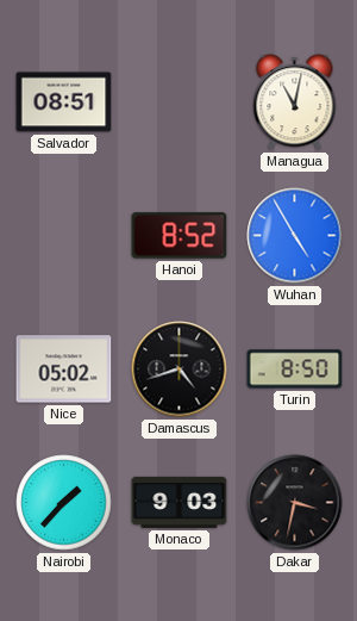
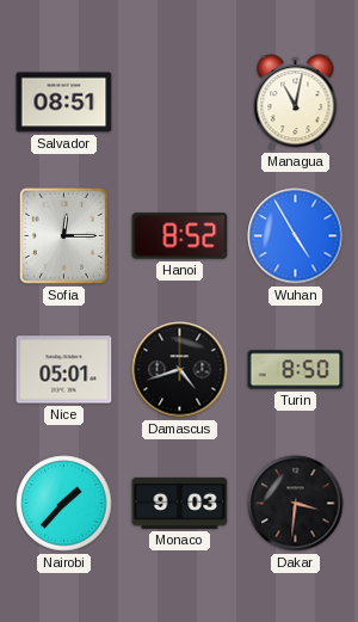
Sofia: none -> 12:15 (63, 235)
Nice: 05:02 -> 05:01 (64, 370)
Dakar: 3:32 -> 3:31 (296, 504)
